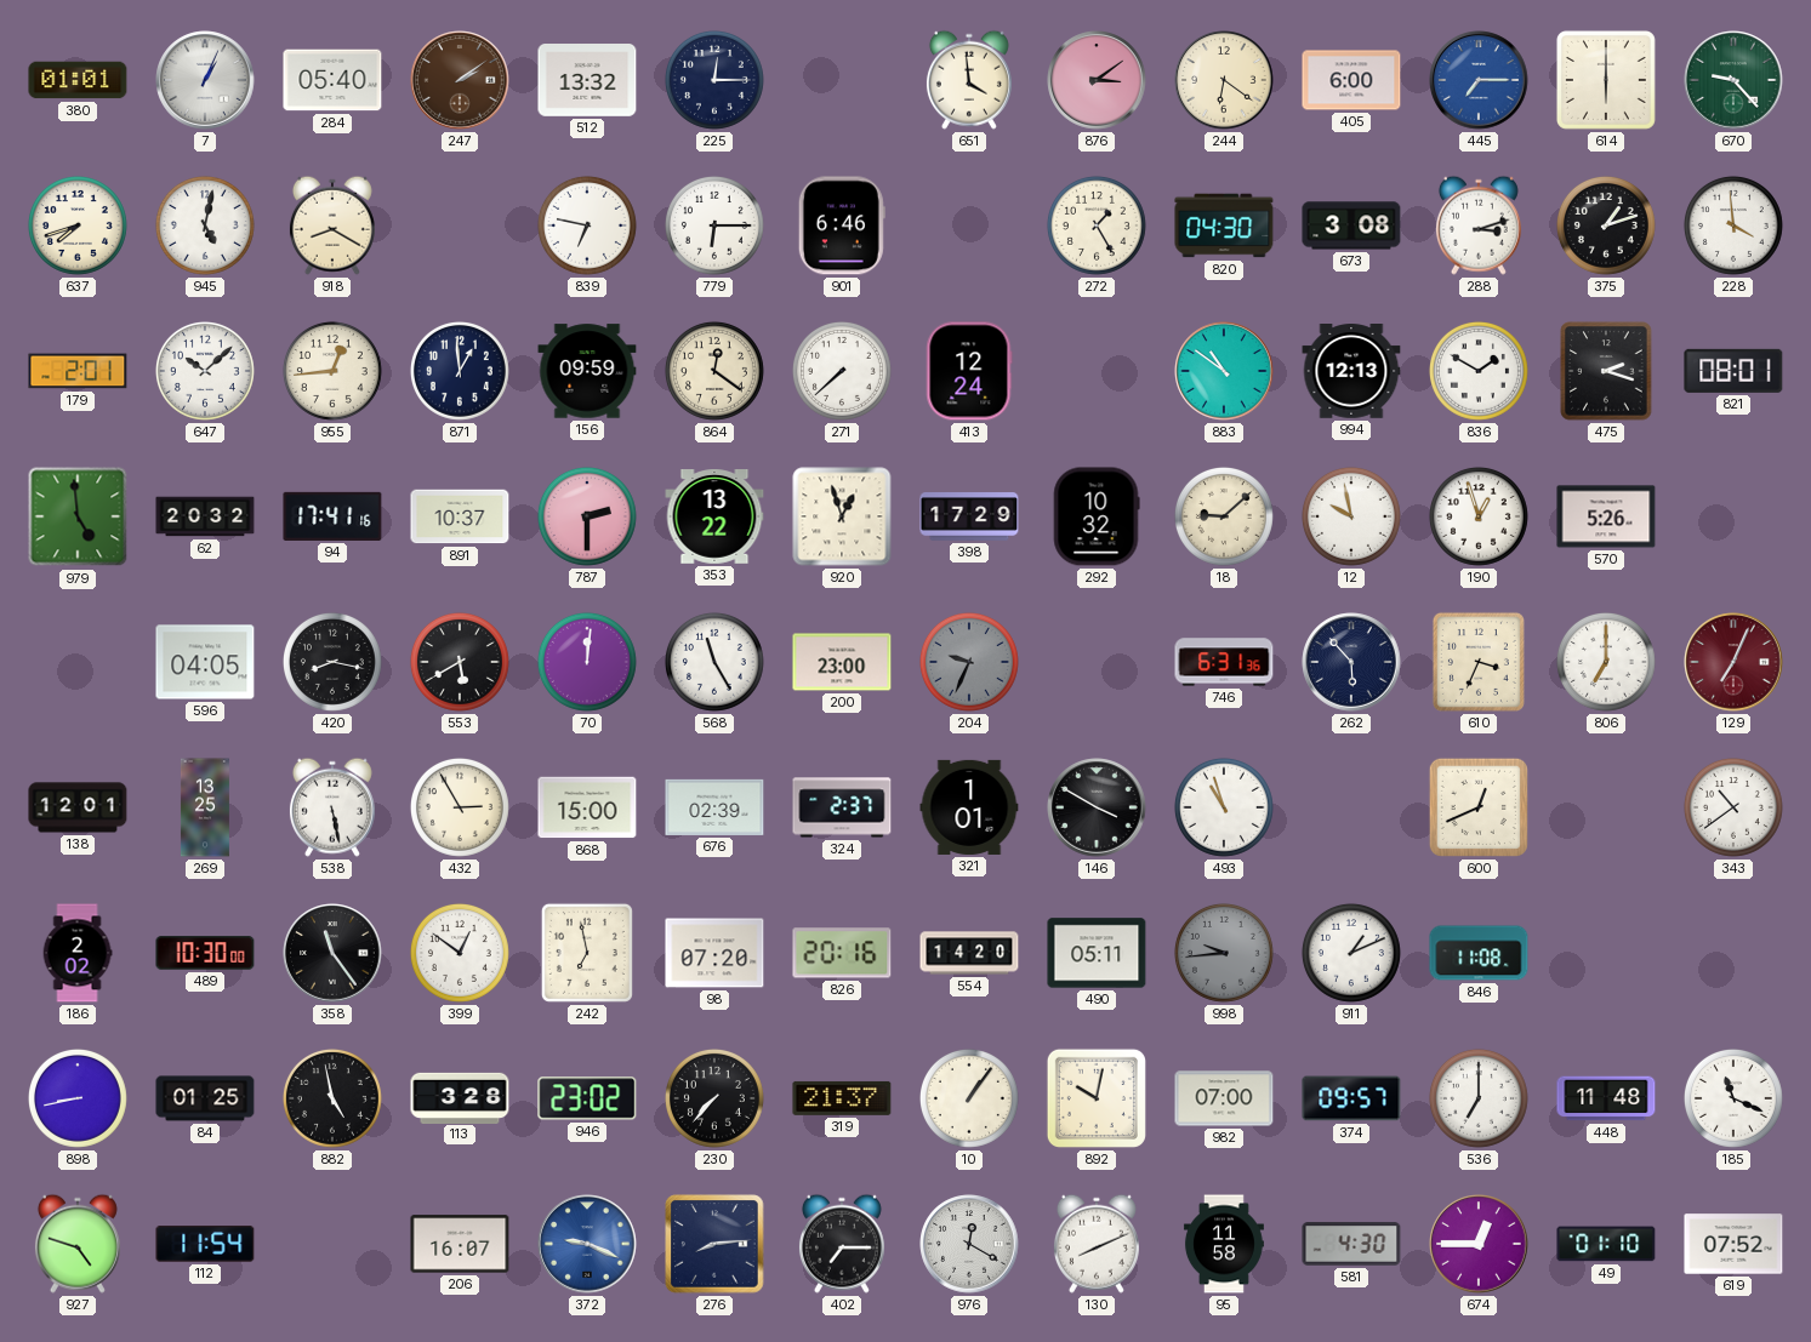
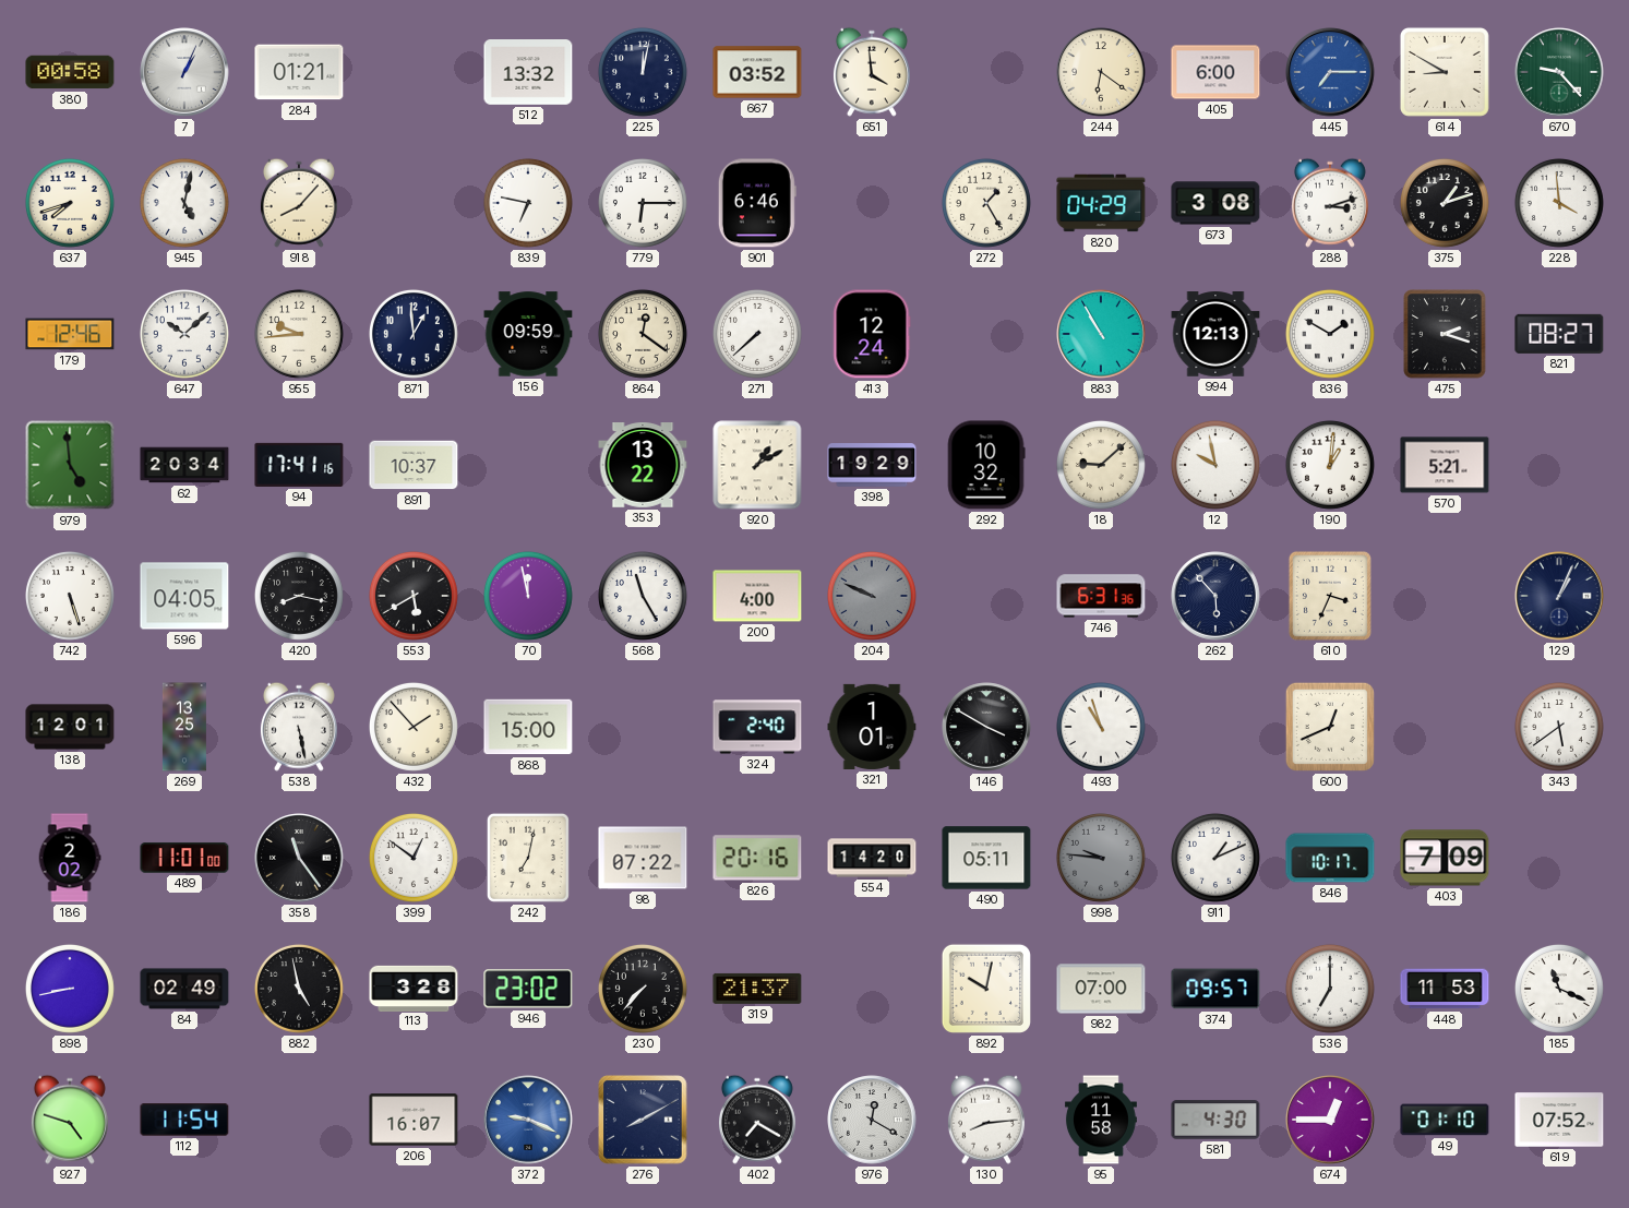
380: 01:01 -> 00:58 (70, 72)
284: 05:40 -> 01:21 (299, 72)
247: 2:09 -> none (460, 80)
225: 12:15 -> 12:02 (643, 72)
667: none -> 03:52 (757, 72)
876: 3:09 -> none (1097, 80)
614: 6:00 -> 8:50 (1445, 72)
918: 8:20 -> 8:07 (299, 203)
820: 04:30 -> 04:29 (1101, 203)
179: 2:01 -> 12:46 (70, 334)
955: 12:44 -> 9:44 (299, 334)
883: 10:51 -> 10:55 (1101, 334)
821: 08:01 -> 08:27 (1559, 334)
62: 20:32 -> 20:34 (184, 465)
787: 2:30 -> none (587, 516)
920: 12:57 -> 1:10 (757, 465)
398: 17:29 -> 19:29 (872, 465)
190: 12:57 -> 1:01 (1330, 465)
570: 5:26 -> 5:21 (1445, 465)
742: none -> 5:27 (70, 596)
70: 12:01 -> 11:58 (528, 596)
200: 23:00 -> 4:00 (757, 596)
204: 9:34 -> 9:49 (872, 596)
806: 7:00 -> none (1606, 662)
129: 7:04 -> 1:04 (1559, 596)
129 dial: burgundy -> navy (1559, 596)
432: 2:55 -> 1:53 (414, 727)
676: 02:39 -> none (714, 807)
324: 2:37 -> 2:40 (757, 727)
343: 10:39 -> 5:39 (1559, 727)
489: 10:30 -> 11:01 (184, 858)
242: 6:58 -> 7:02 (528, 858)
98: 07:20 -> 07:22 (643, 858)
998: 9:44 -> 9:46 (1101, 858)
846: 11:08 -> 10:17 (1330, 858)
403: none -> 7:09 (1445, 858)
84: 01:25 -> 02:49 (184, 989)
10: 1:06 -> none (969, 1098)
448: 11:48 -> 11:53 (1445, 989)
276: 8:14 -> 8:10 (643, 1120)
402: 7:15 -> 7:20 (757, 1120)
130: 8:11 -> 8:14 (986, 1120)
